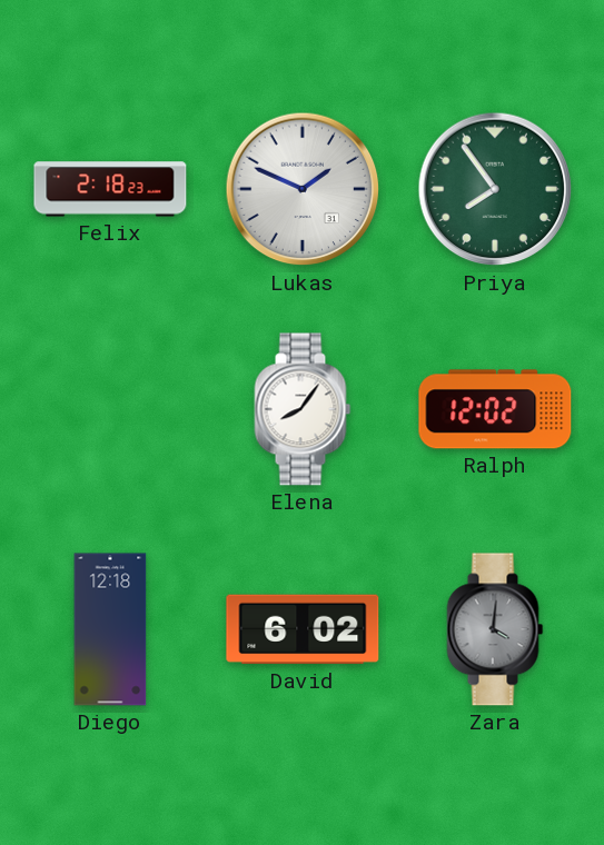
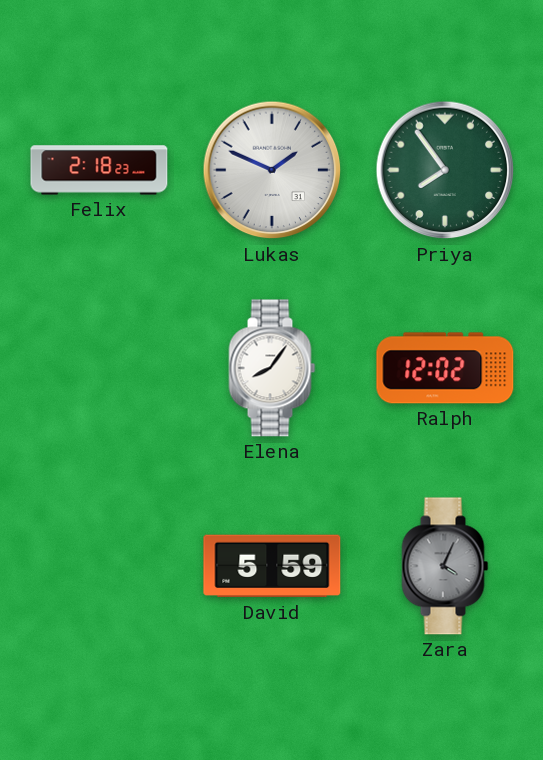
Diego: 12:18 -> none (110, 629)
David: 6:02 -> 5:59 (272, 566)
Zara: 4:01 -> 4:04 (445, 566)
